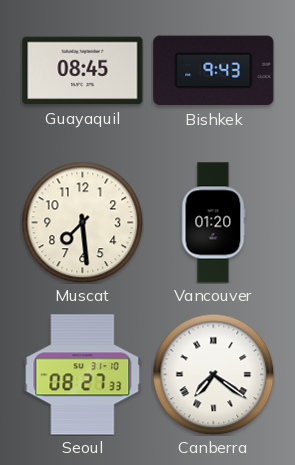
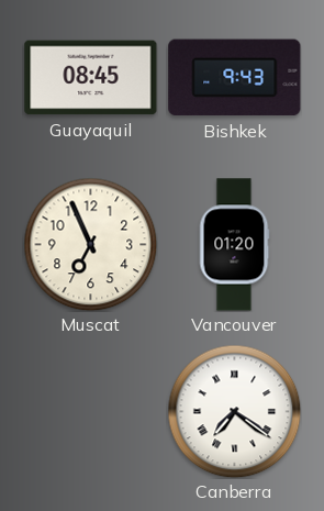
Muscat: 7:29 -> 6:56 (90, 244)
Seoul: 08:27 -> none (83, 375)
